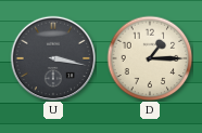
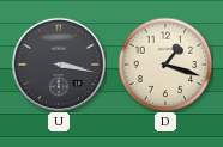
D: 1:15 -> 1:18 (165, 65)
